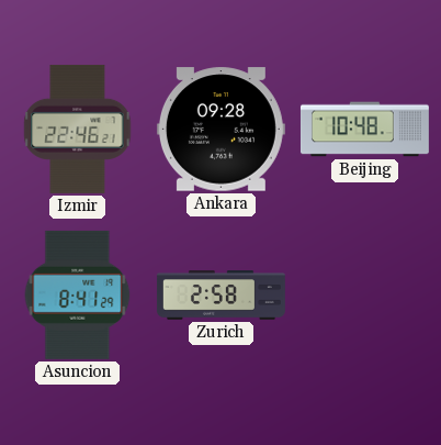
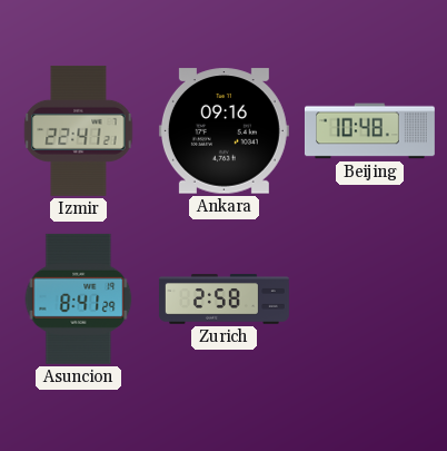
Izmir: 22:46 -> 22:41 (79, 130)
Ankara: 09:28 -> 09:16 (223, 131)
